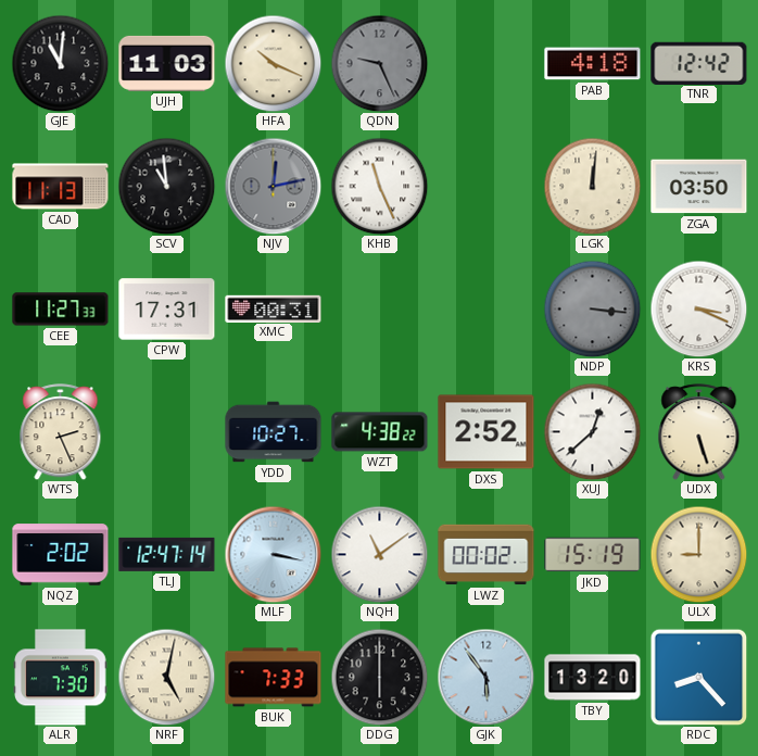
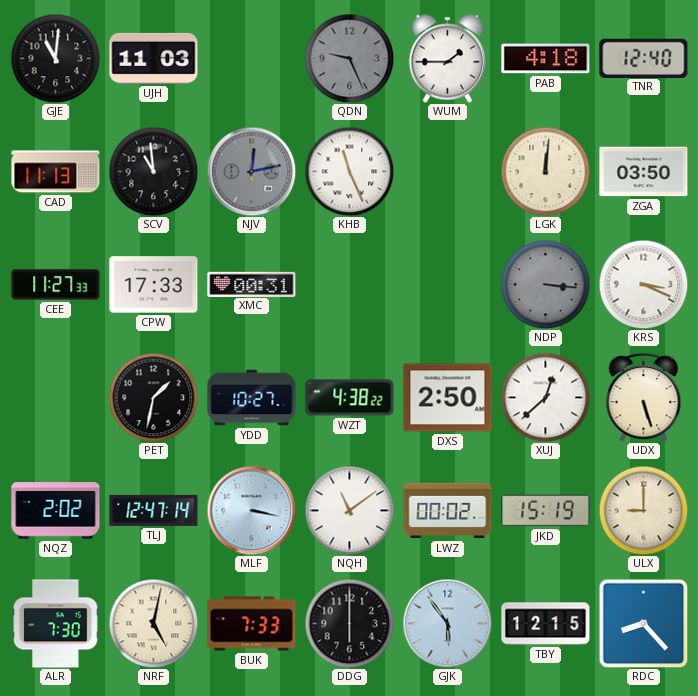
HFA: 10:19 -> none (273, 63)
WUM: none -> 1:45 (447, 59)
TNR: 12:42 -> 12:40 (644, 58)
CPW: 17:31 -> 17:33 (154, 285)
WTS: 2:26 -> none (61, 432)
PET: none -> 1:32 (153, 397)
DXS: 2:52 -> 2:50 (448, 398)
TBY: 13:20 -> 12:15 (546, 624)
